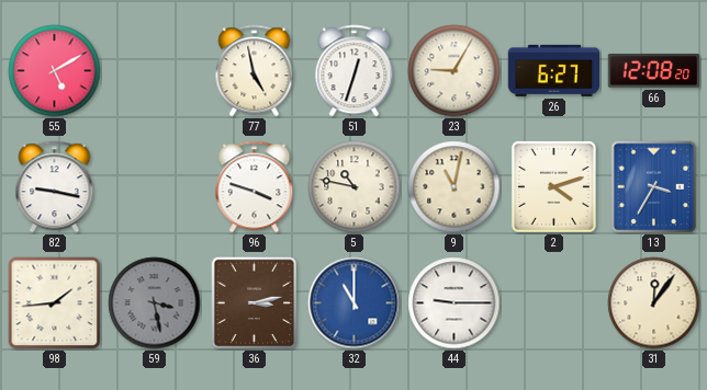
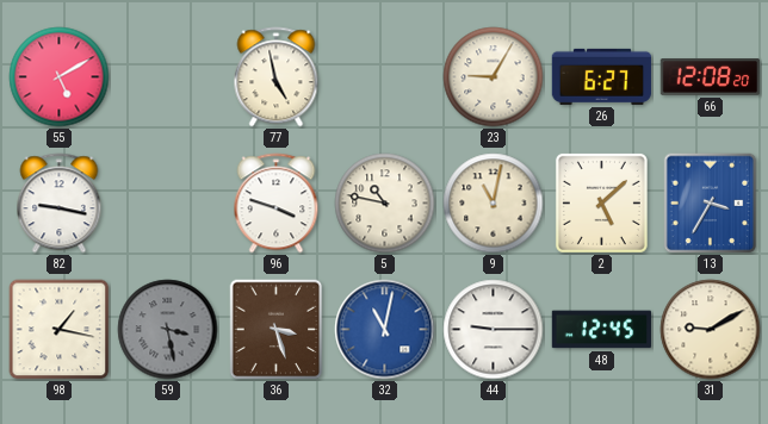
51: 12:33 -> none (355, 71)
2: 4:12 -> 5:08 (601, 202)
98: 1:44 -> 1:17 (60, 330)
36: 3:13 -> 3:27 (277, 330)
32: 11:00 -> 11:02 (385, 330)
48: none -> 12:45 (602, 330)
31: 12:06 -> 9:10 (711, 330)
